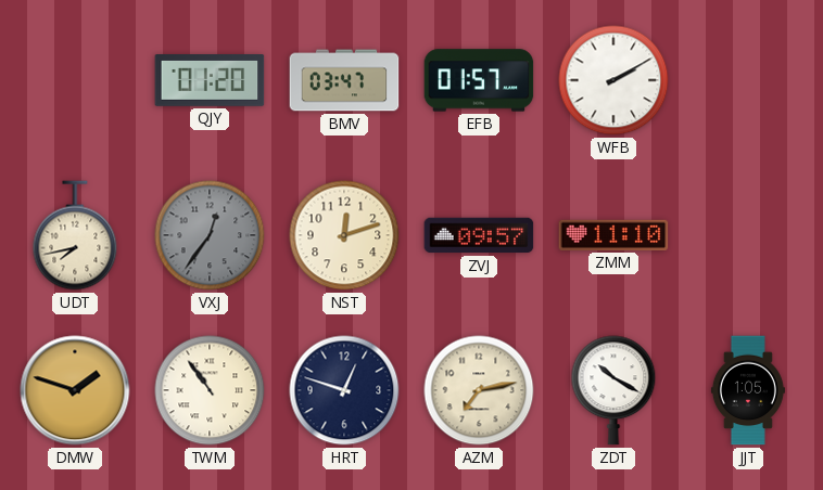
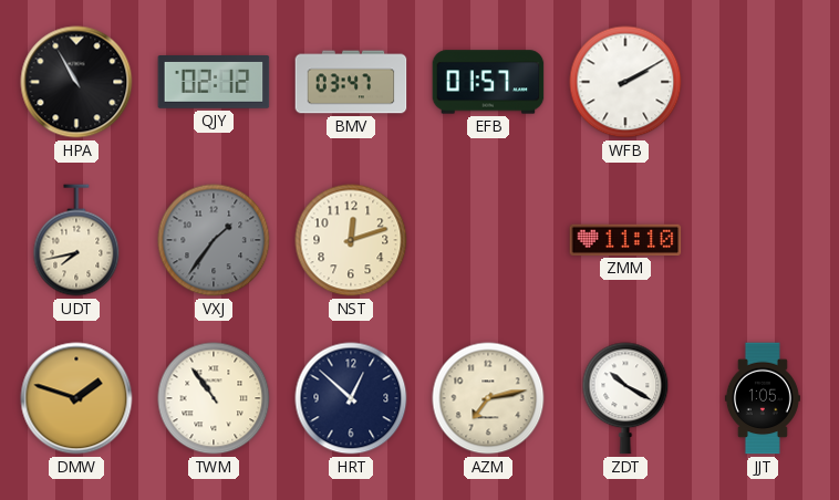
HPA: none -> 10:55 (76, 82)
QJY: 01:20 -> 02:12 (214, 83)
VXJ: 12:36 -> 1:36 (214, 240)
ZVJ: 09:57 -> none (479, 235)
HRT: 12:48 -> 12:52 (351, 398)
